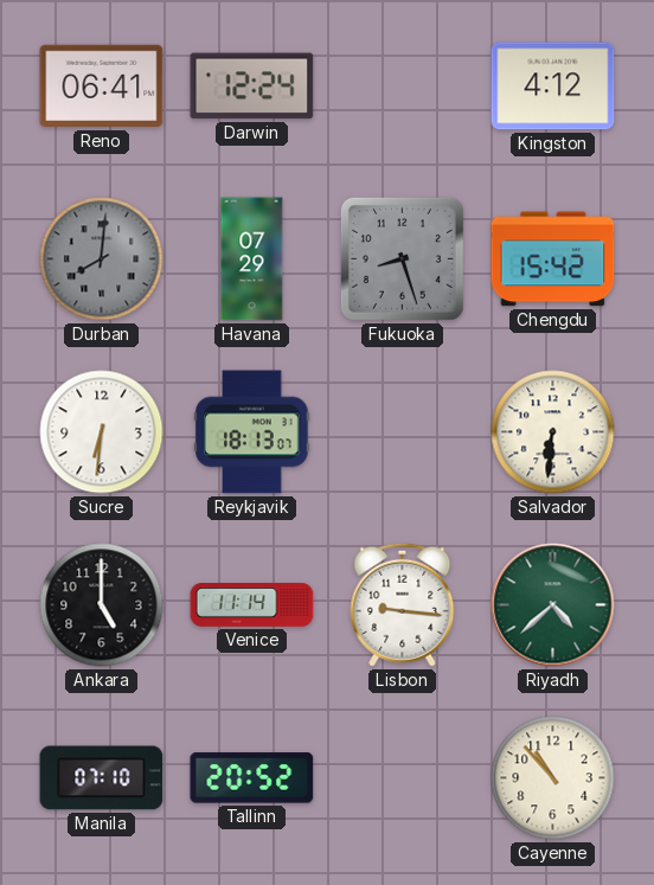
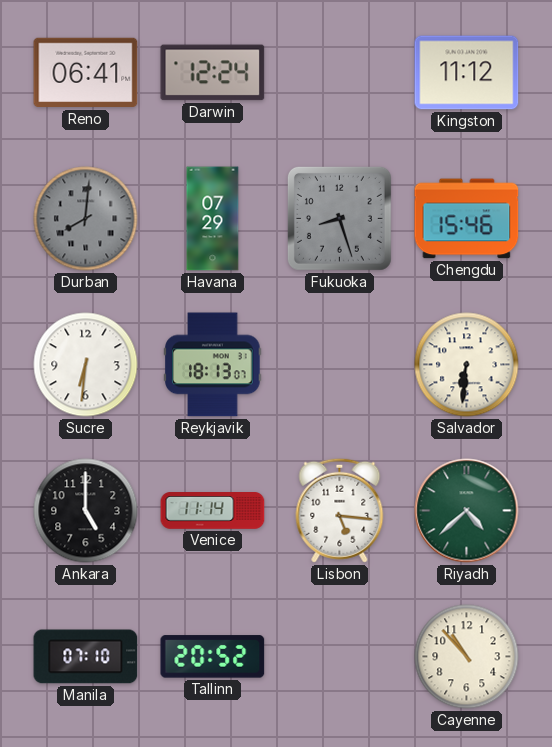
Kingston: 4:12 -> 11:12 (467, 73)
Chengdu: 15:42 -> 15:46 (467, 219)
Lisbon: 9:16 -> 5:16 (340, 510)
